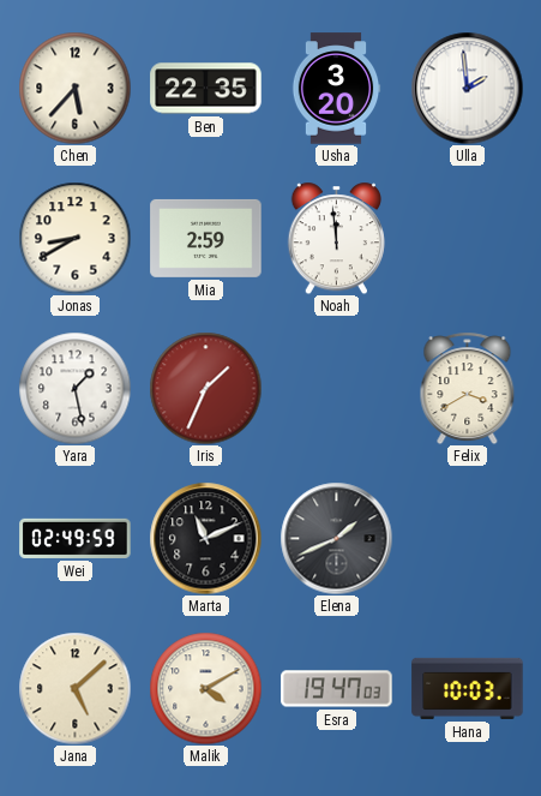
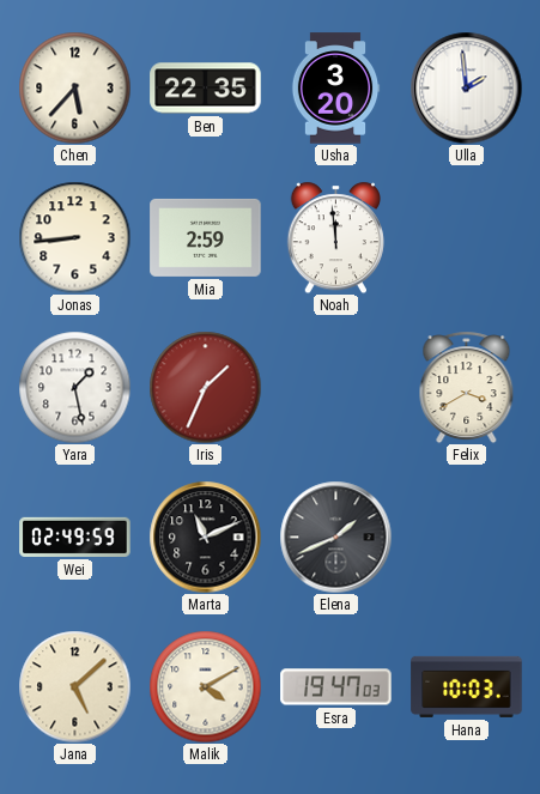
Jonas: 8:40 -> 8:44 (74, 237)
